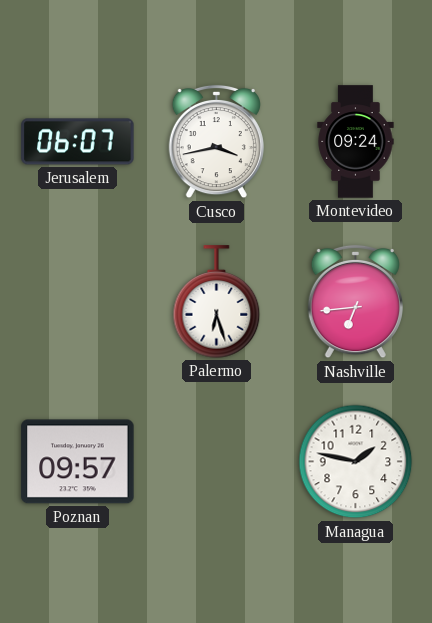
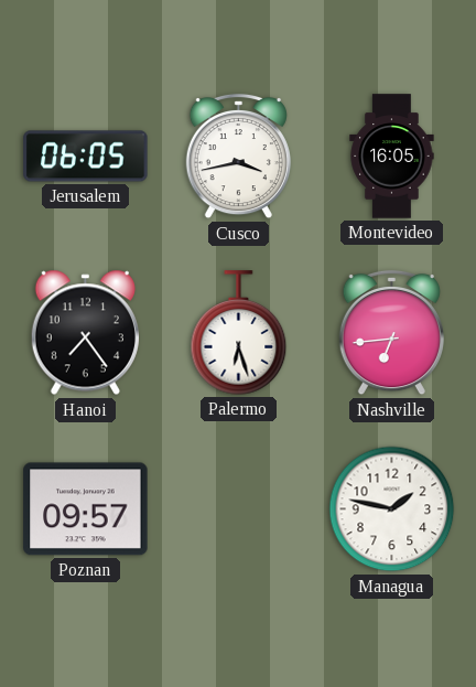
Jerusalem: 06:07 -> 06:05 (86, 157)
Montevideo: 09:24 -> 16:05 (392, 157)
Hanoi: none -> 7:24 (85, 333)
